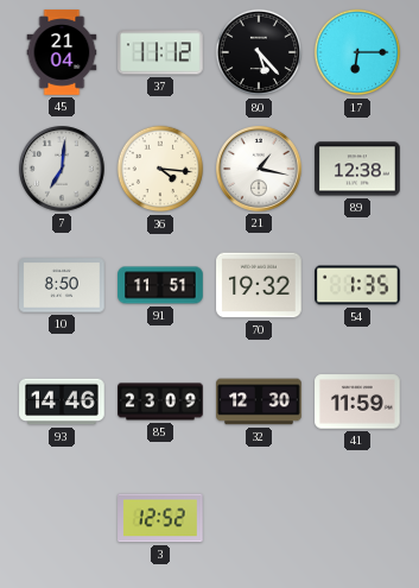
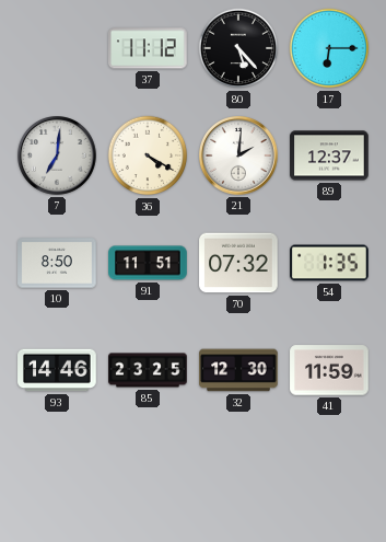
45: 21:04 -> none (62, 52)
36: 4:16 -> 4:20 (148, 155)
21: 1:17 -> 2:01 (239, 157)
89: 12:38 -> 12:37 (329, 155)
70: 19:32 -> 07:32 (238, 263)
85: 23:09 -> 23:25 (148, 370)
3: 12:52 -> none (160, 518)
